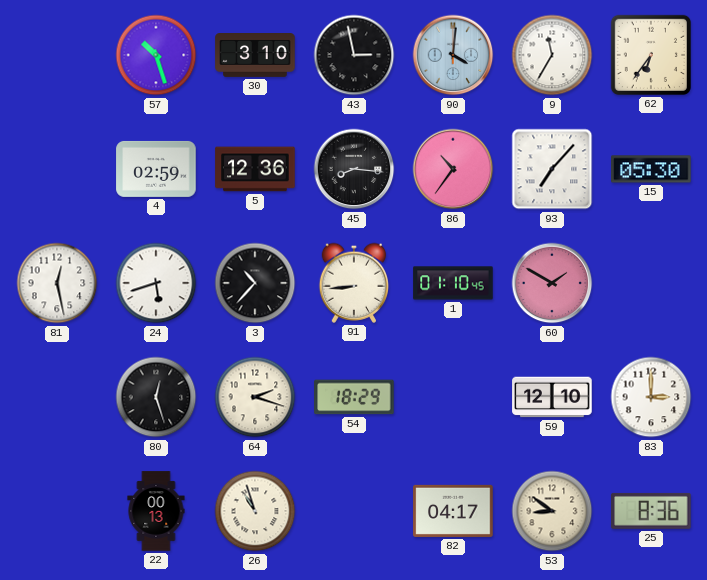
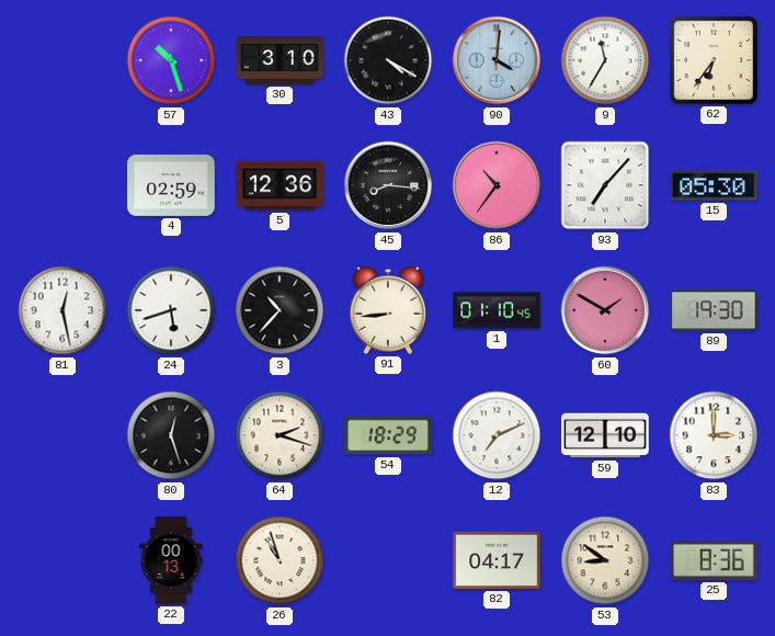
43: 2:58 -> 4:20 (388, 60)
89: none -> 19:30 (714, 310)
12: none -> 7:11 (497, 435)
